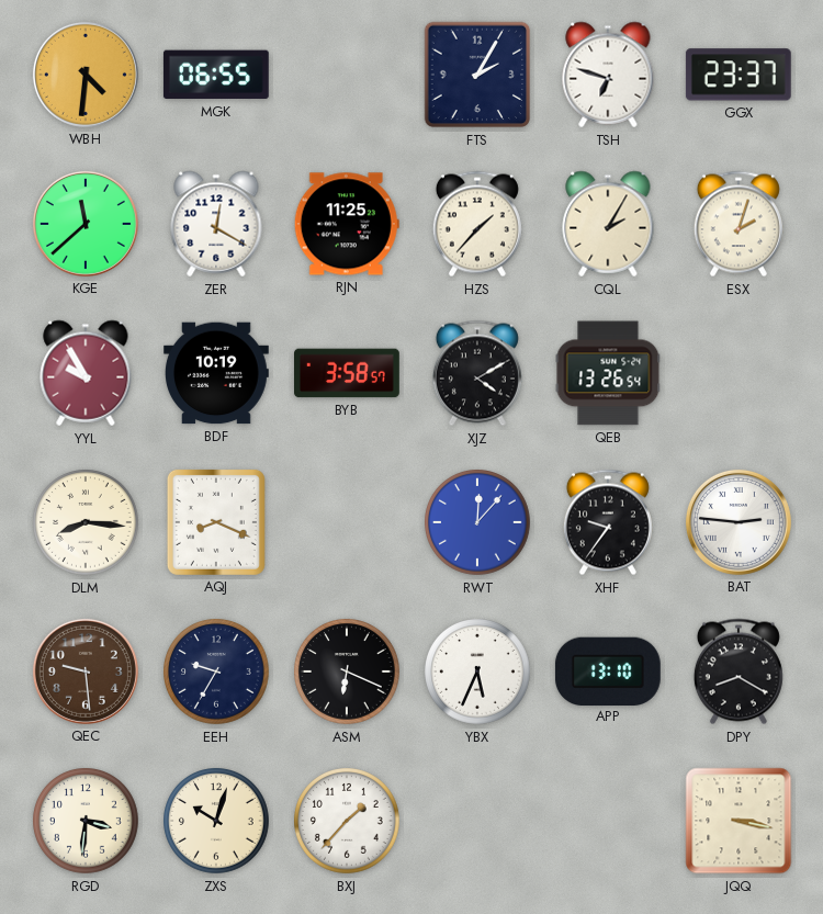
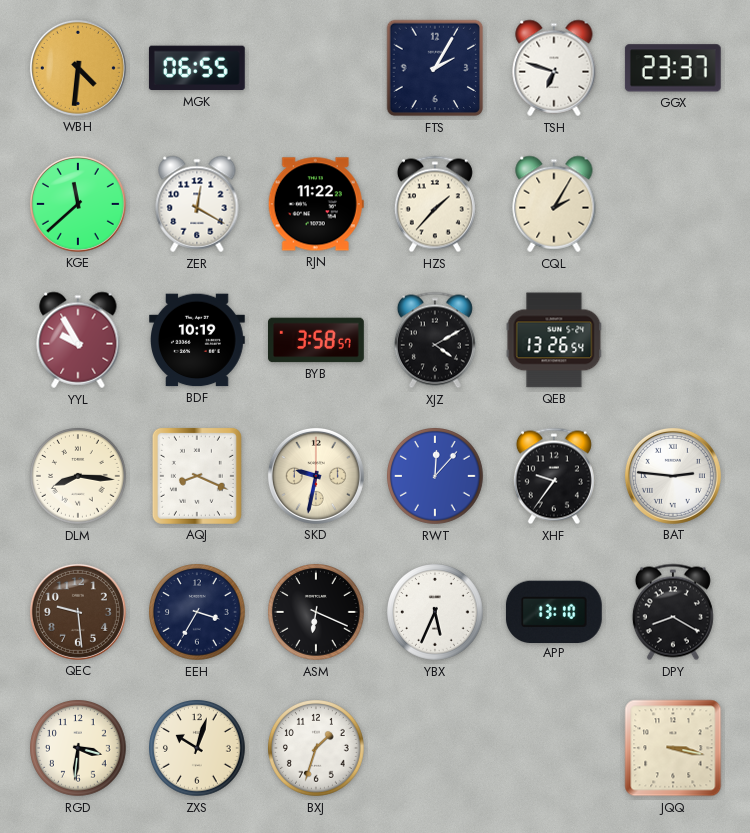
RJN: 11:25 -> 11:22 (316, 204)
ESX: 2:03 -> none (739, 224)
SKD: none -> 9:32 (316, 476)
EEH: 9:35 -> 3:35 (198, 613)
BXJ: 1:37 -> 1:33 (317, 749)
